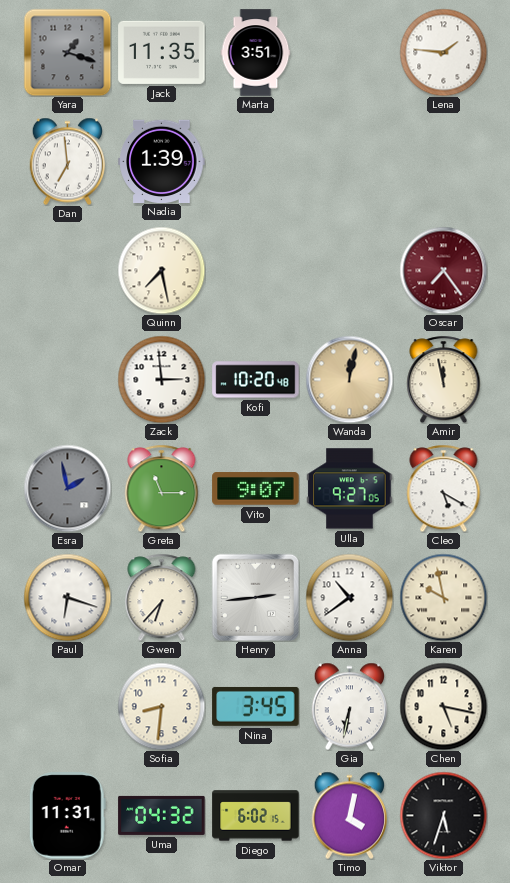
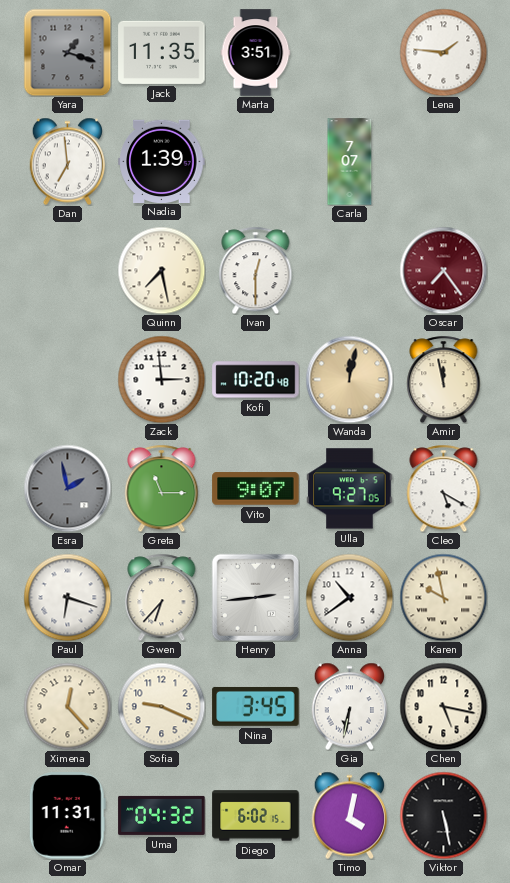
Carla: none -> 7:07 (350, 162)
Ivan: none -> 12:30 (256, 270)
Ximena: none -> 12:23 (67, 706)
Sofia: 8:31 -> 9:19 (161, 706)
Viktor: 5:33 -> 5:28 (443, 815)
